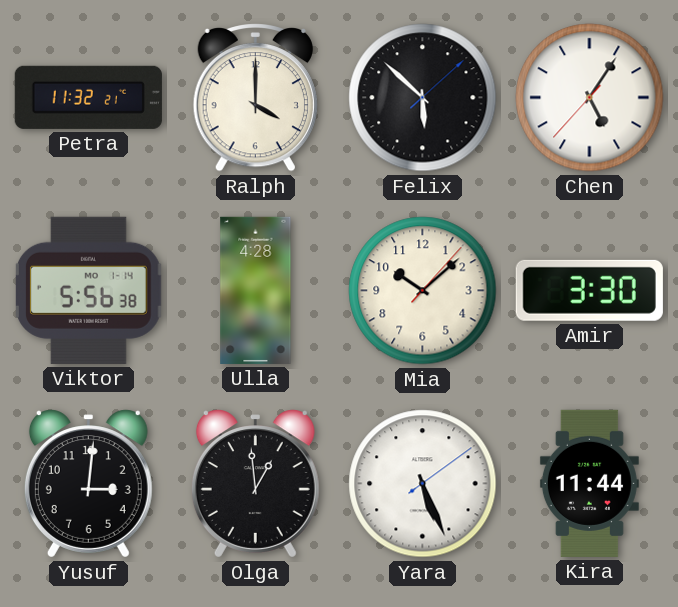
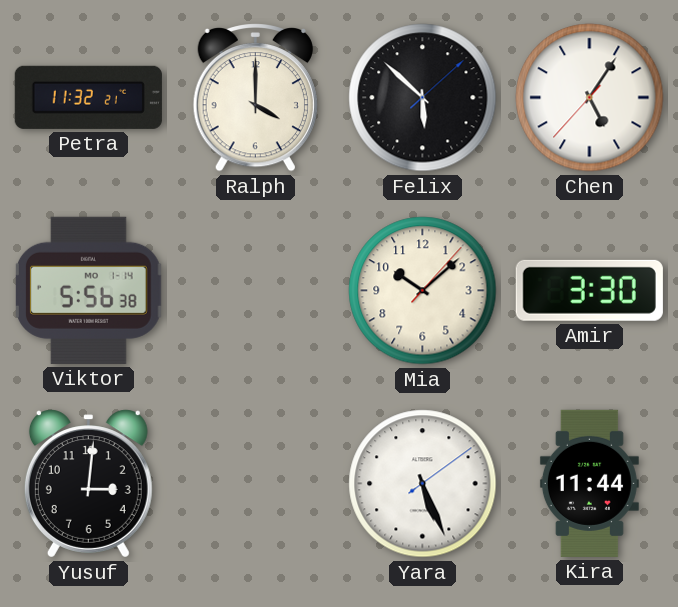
Ulla: 4:28 -> none (256, 290)
Olga: 12:59 -> none (255, 484)
